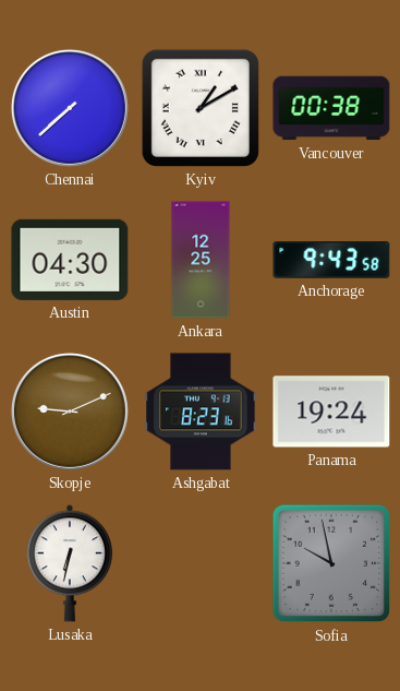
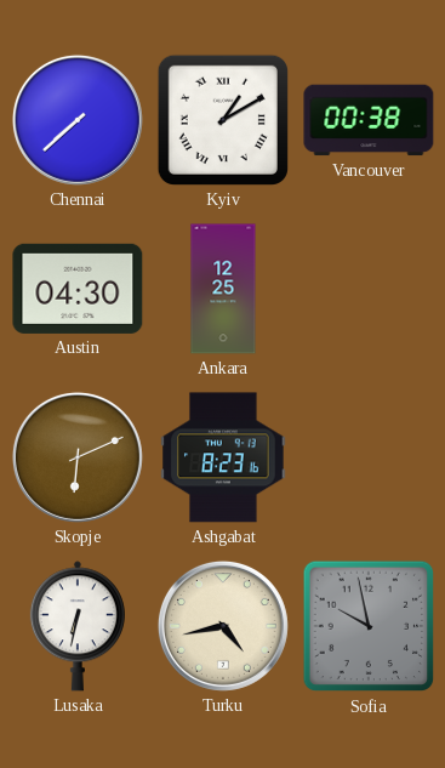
Anchorage: 9:43 -> none (331, 261)
Skopje: 9:11 -> 6:11 (78, 457)
Panama: 19:24 -> none (331, 412)
Turku: none -> 4:43 (223, 626)
